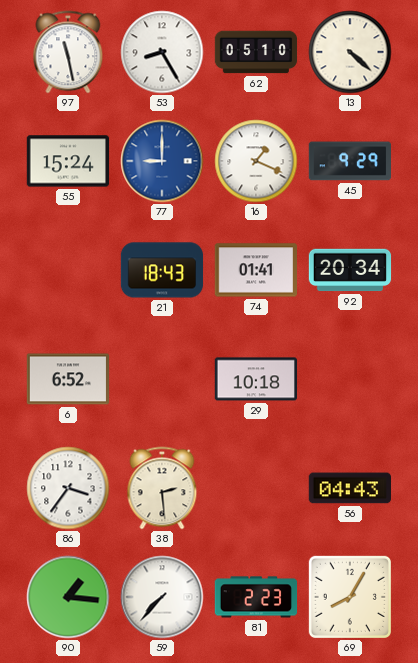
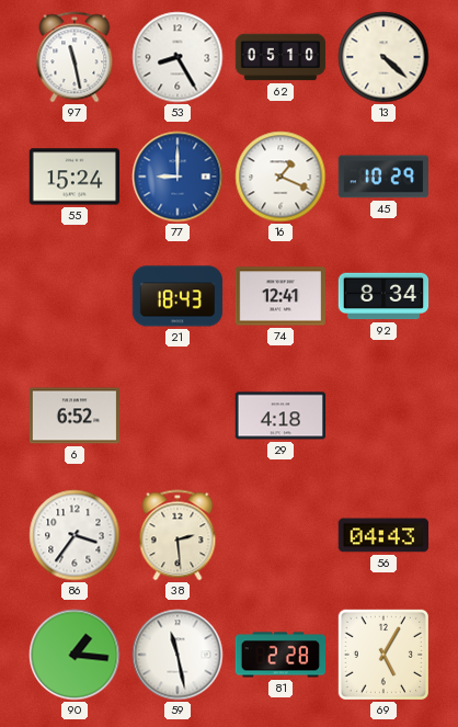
45: 9:29 -> 10:29 (382, 177)
74: 01:41 -> 12:41 (279, 296)
92: 20:34 -> 8:34 (383, 296)
29: 10:18 -> 4:18 (280, 416)
59: 7:37 -> 11:28 (178, 655)
81: 2:23 -> 2:28 (280, 655)
69: 8:05 -> 5:05 (383, 655)
